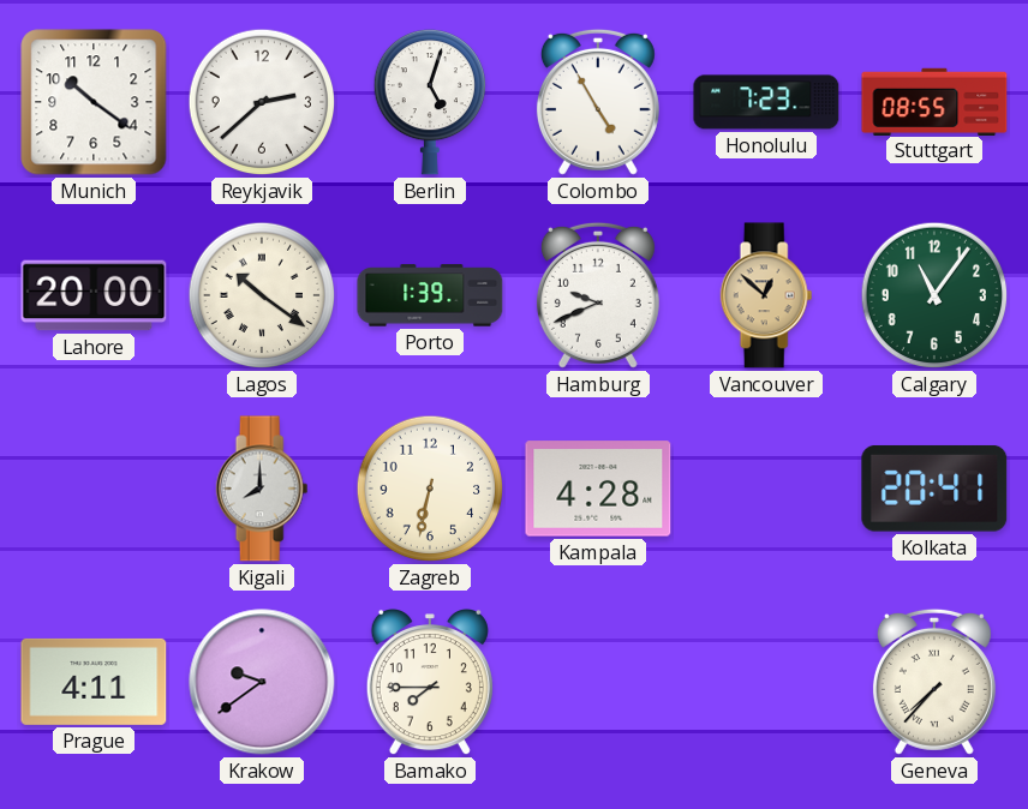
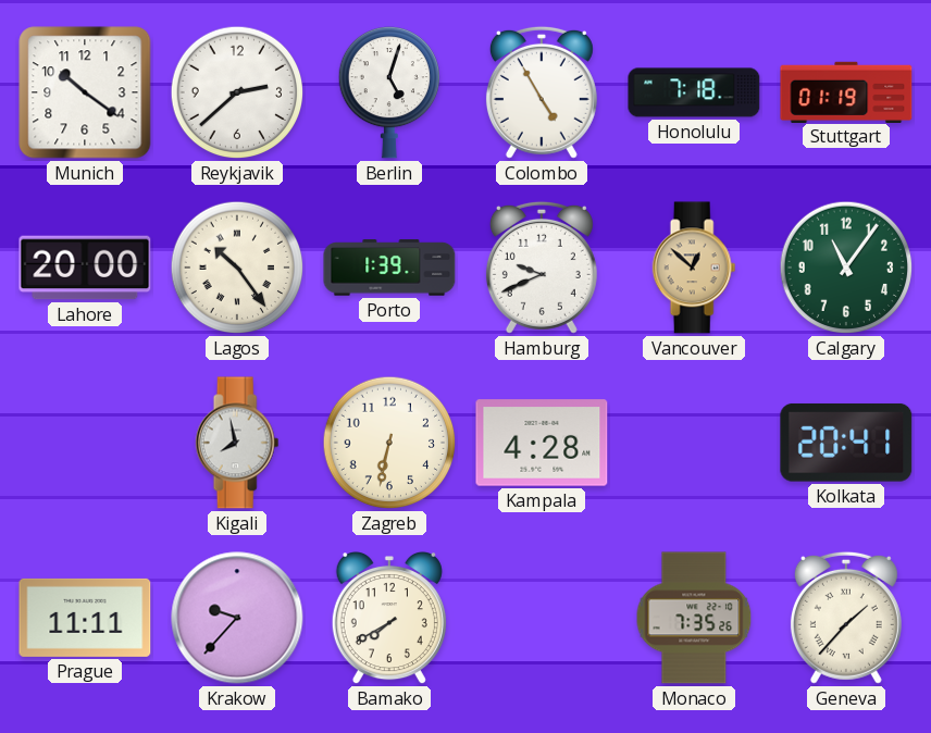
Honolulu: 7:23 -> 7:18 (694, 92)
Stuttgart: 08:55 -> 01:19 (846, 91)
Lagos: 10:21 -> 10:24 (237, 268)
Kigali: 8:00 -> 7:58 (237, 443)
Prague: 4:11 -> 11:11 (85, 618)
Krakow: 9:39 -> 9:37 (237, 618)
Bamako: 7:45 -> 7:40 (389, 619)
Monaco: none -> 7:35 (694, 618)
Geneva: 7:37 -> 1:37 (846, 618)
